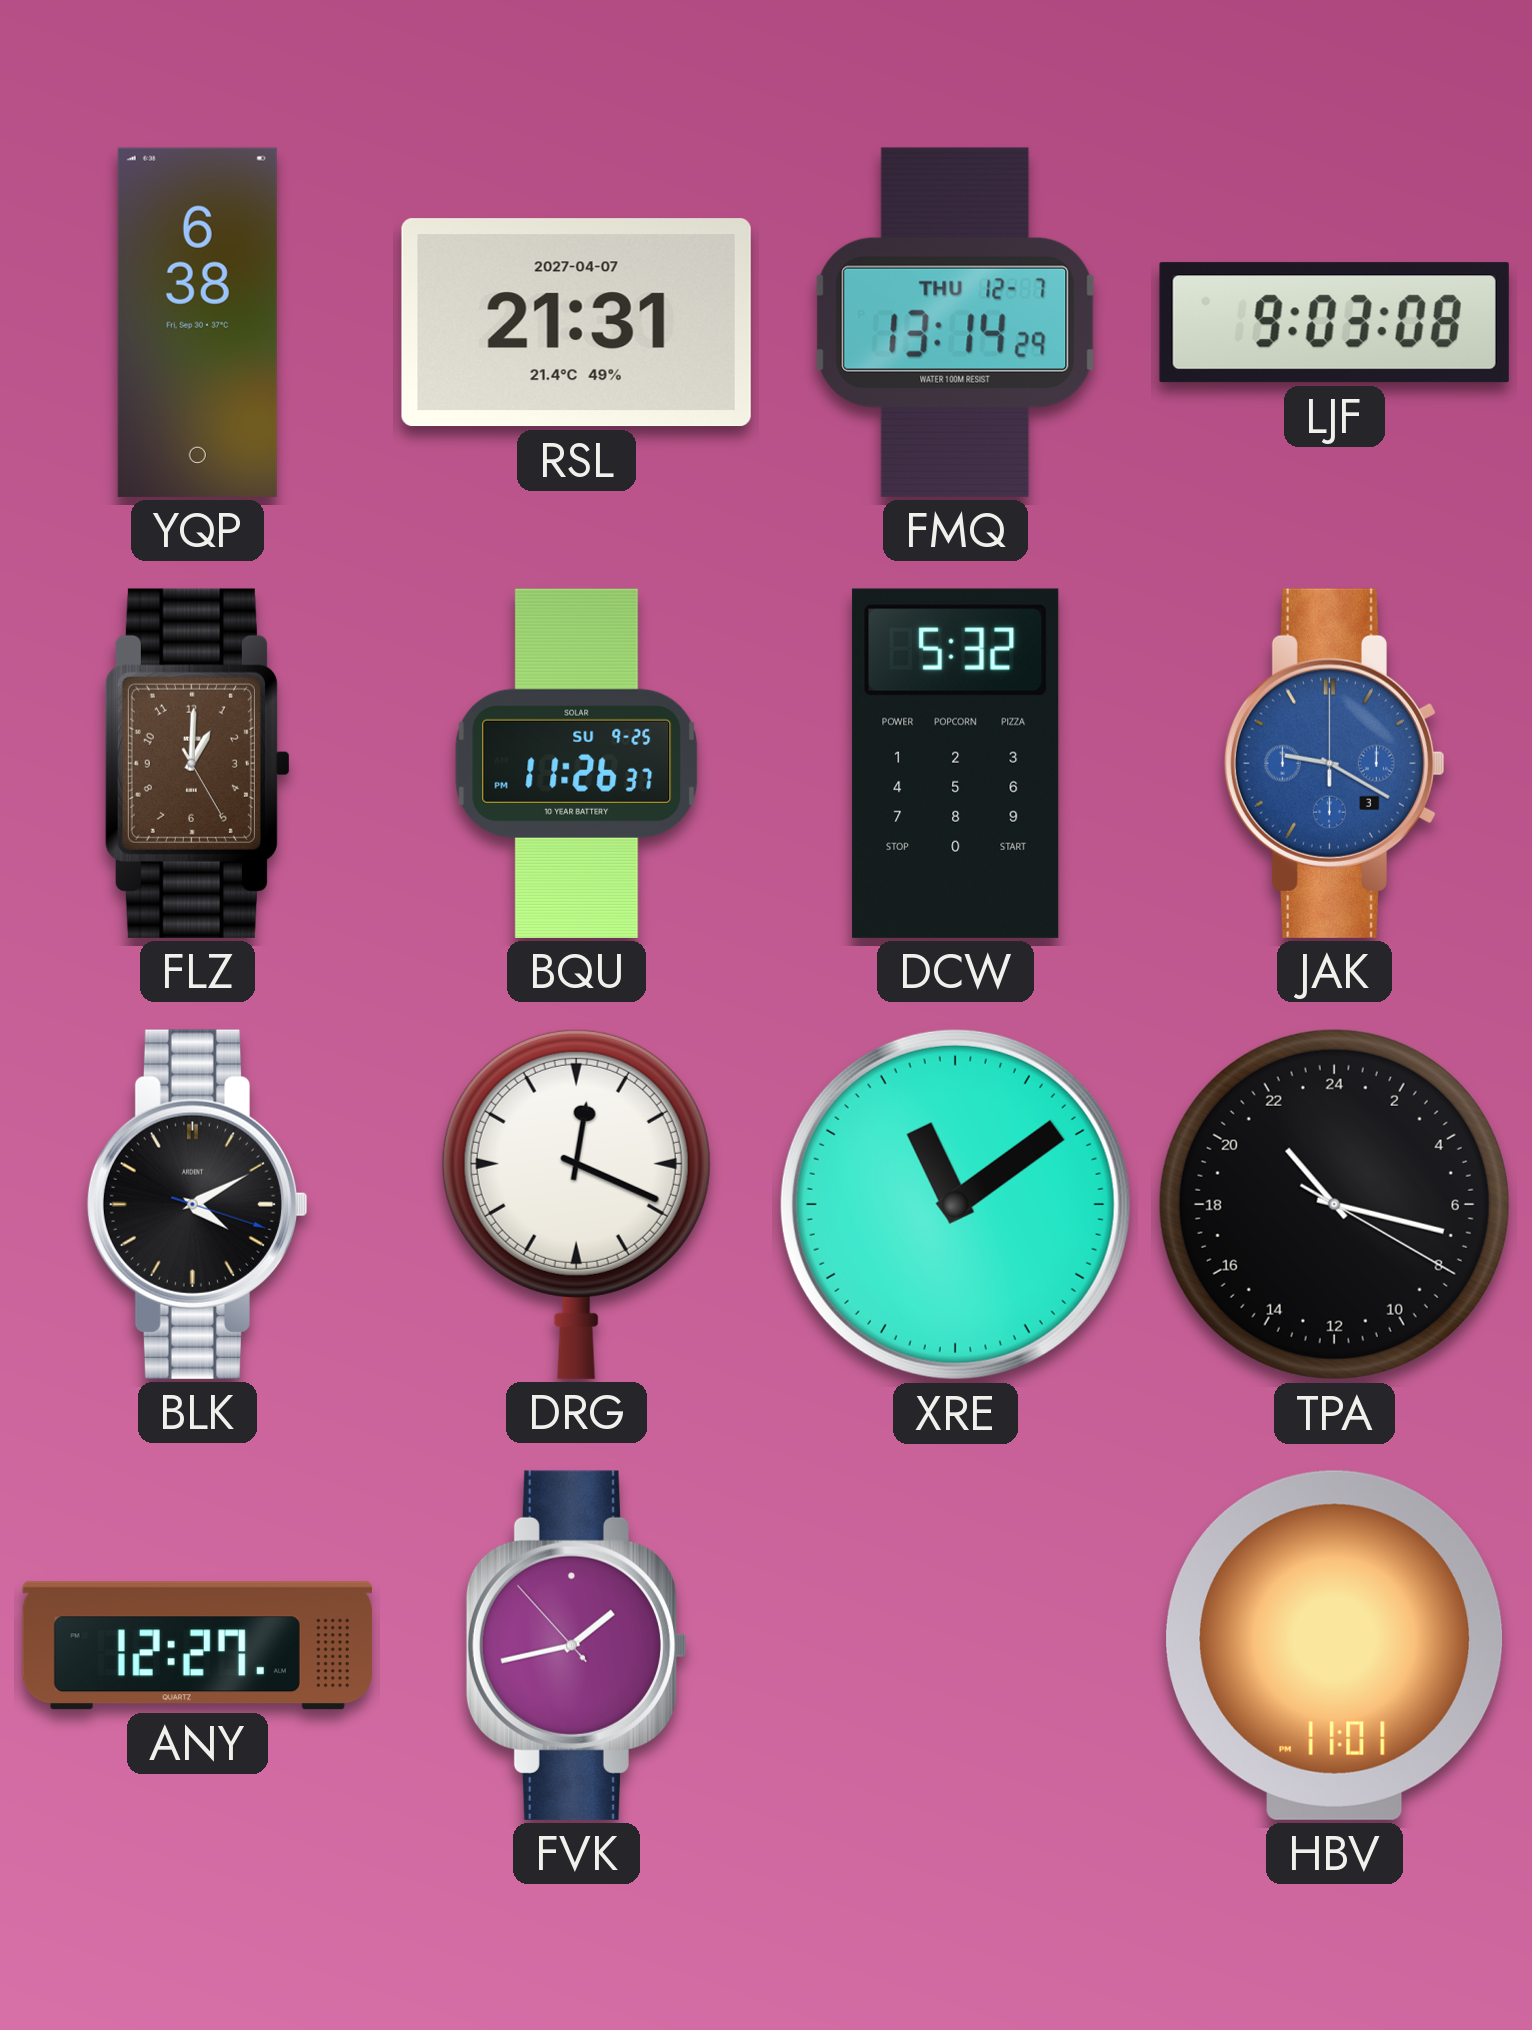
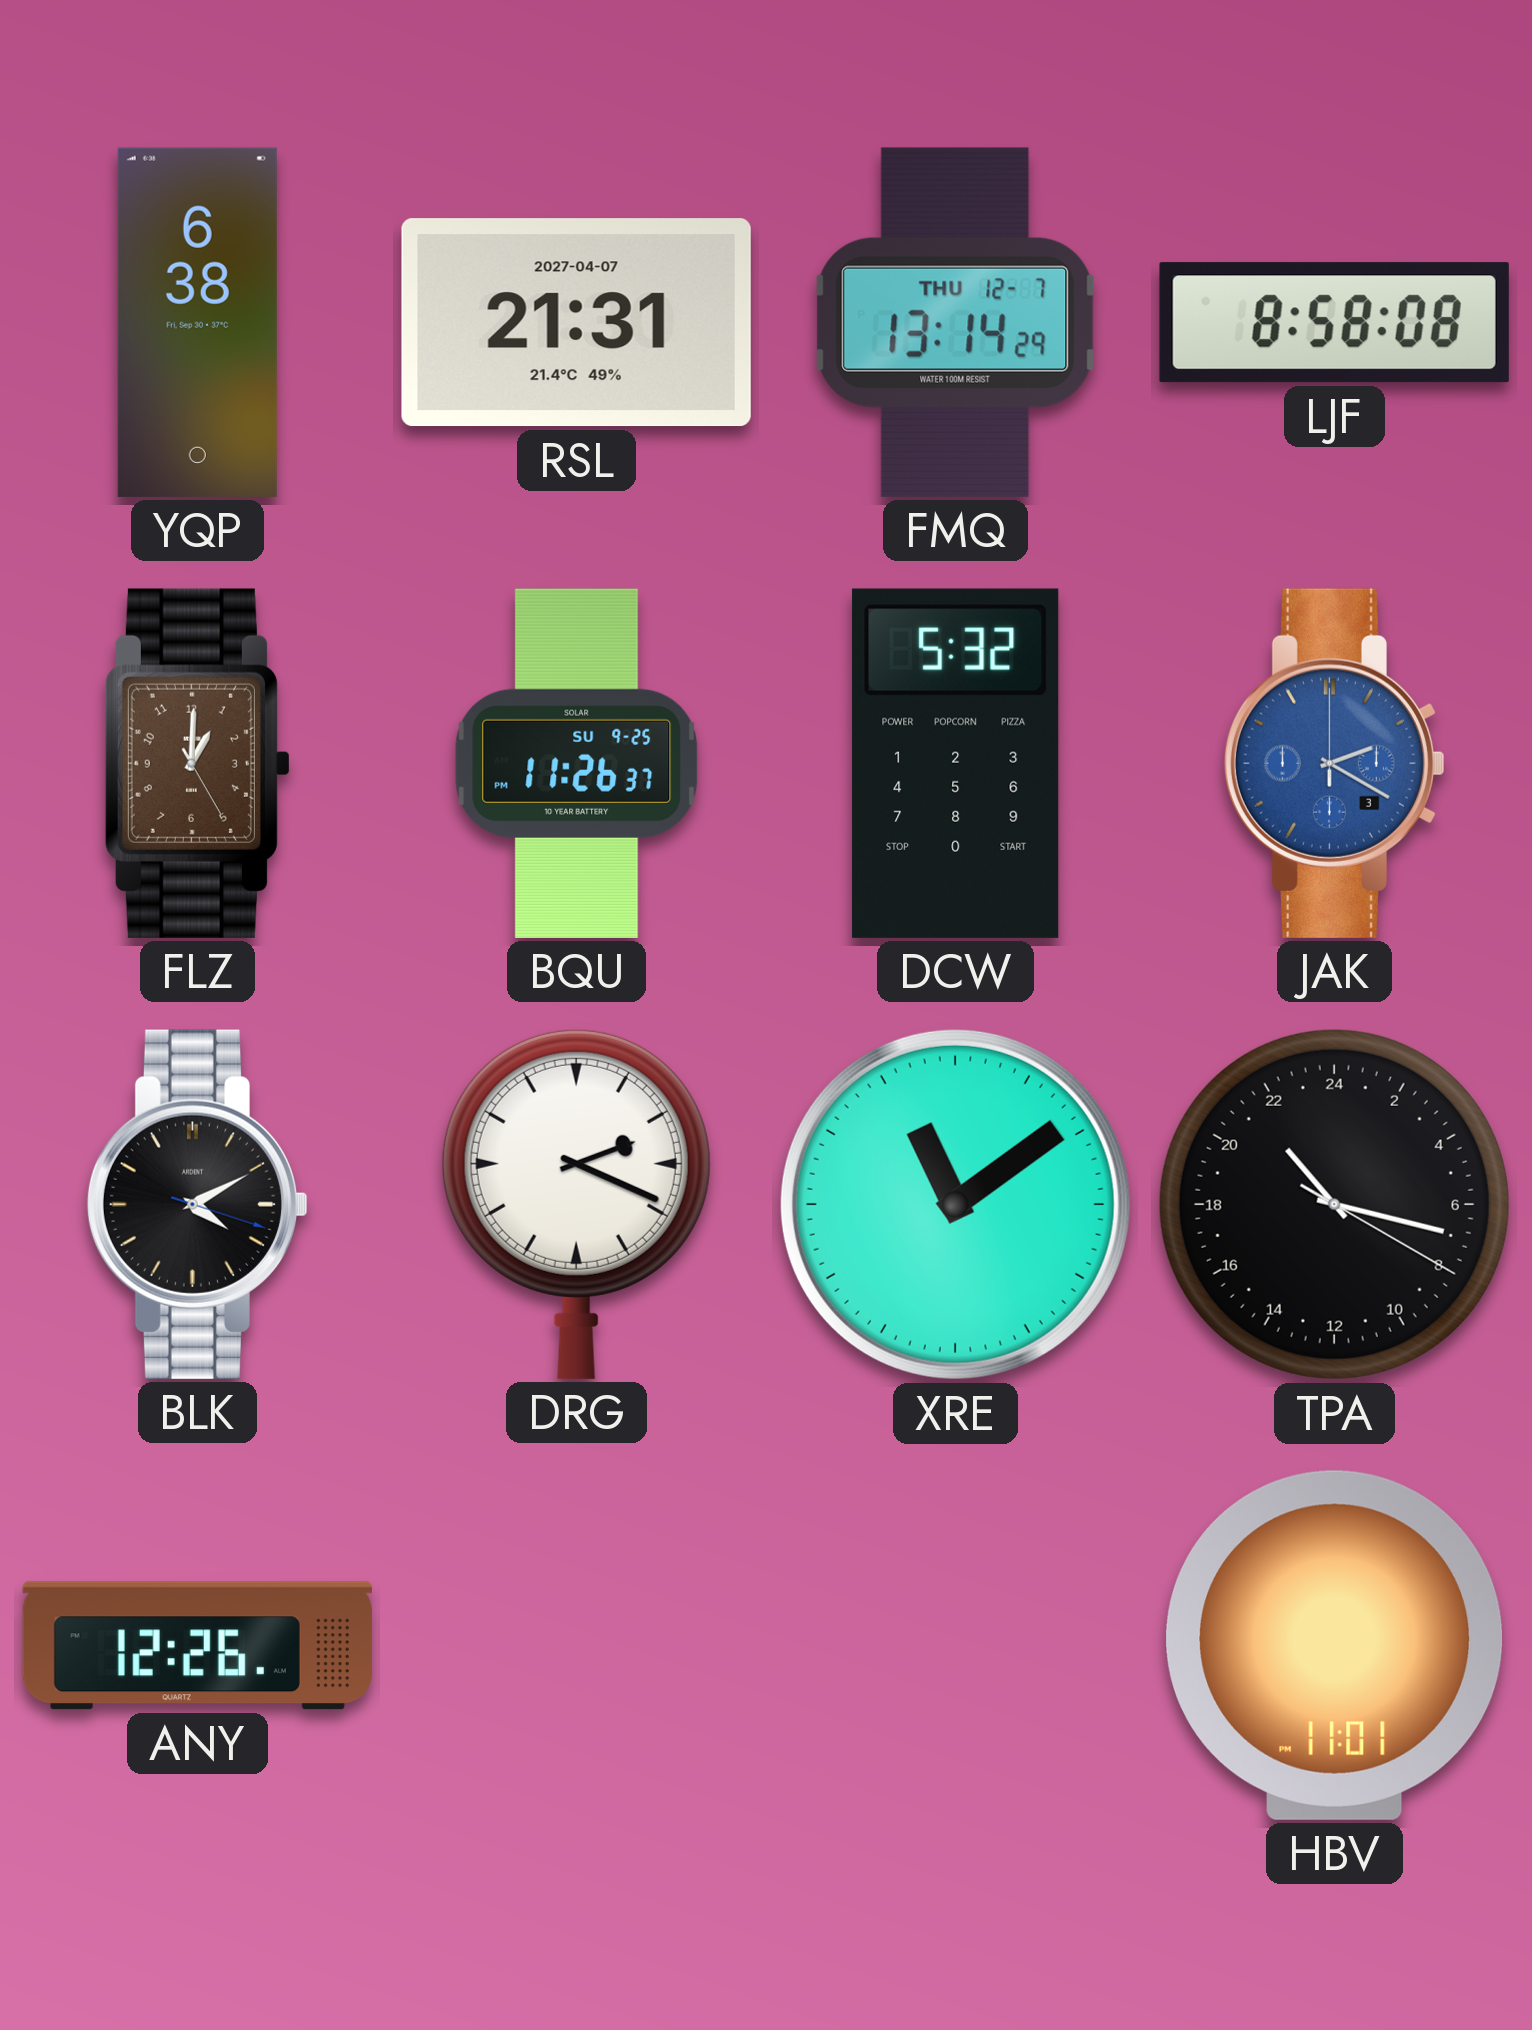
LJF: 9:03 -> 8:58 (1334, 323)
JAK: 9:20 -> 2:20 (1334, 763)
DRG: 12:19 -> 2:19 (576, 1204)
ANY: 12:27 -> 12:26 (197, 1646)
FVK: 1:42 -> none (576, 1645)
